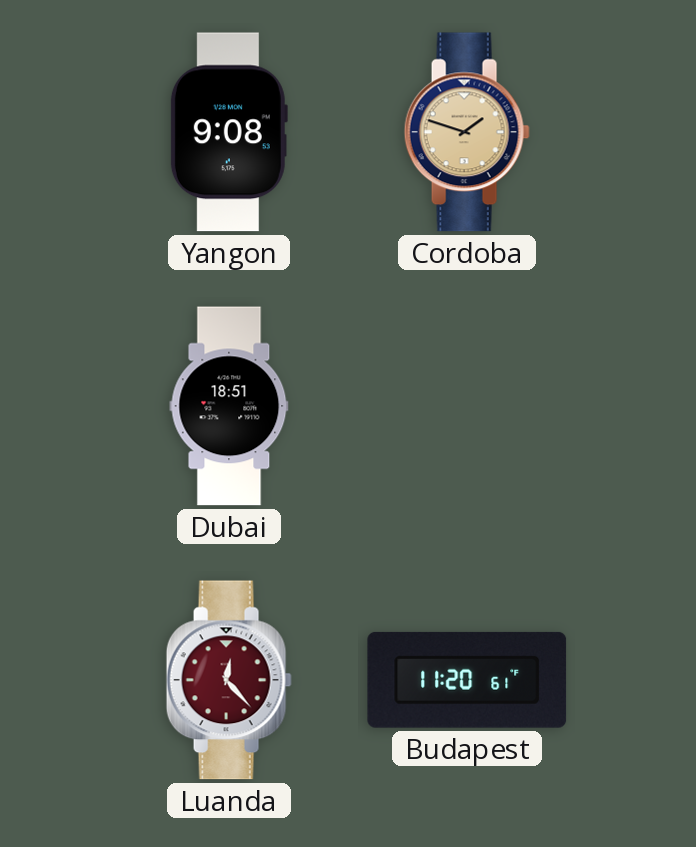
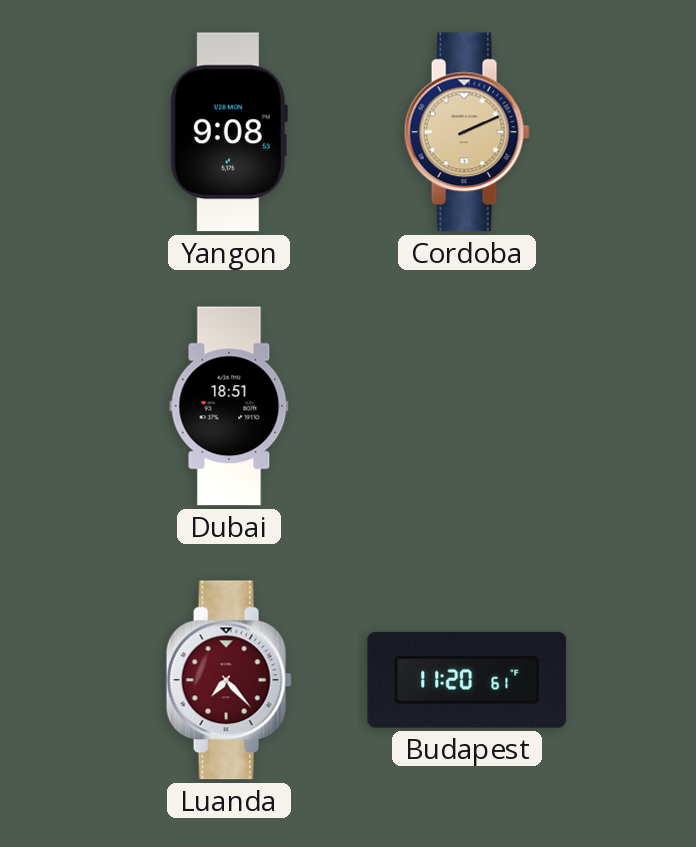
Cordoba: 1:48 -> 2:11 (467, 132)
Luanda: 12:23 -> 7:23 (229, 680)
